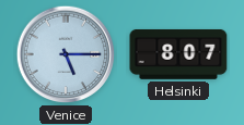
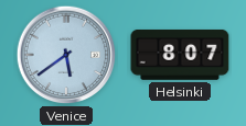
Venice: 5:15 -> 5:39 (66, 55)
